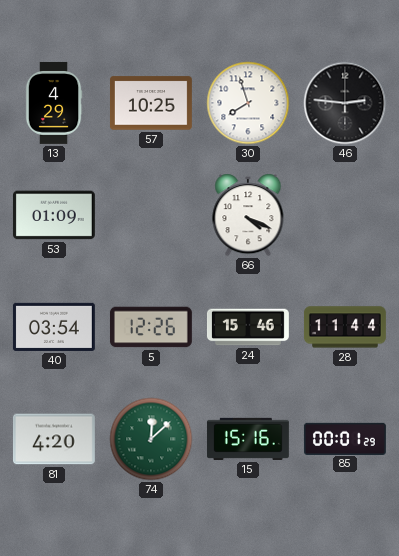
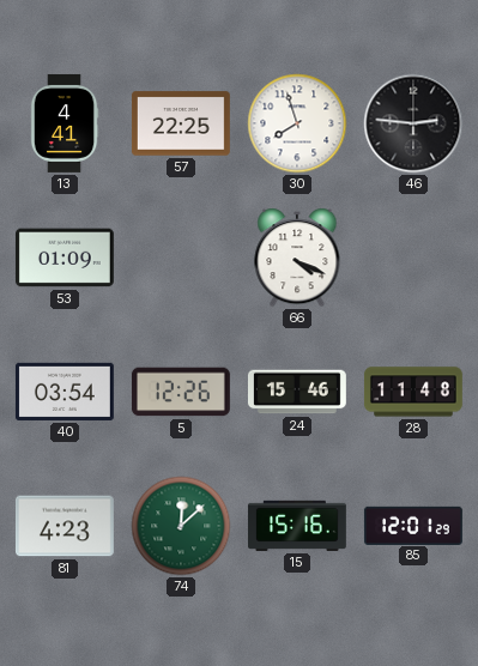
13: 4:29 -> 4:41 (65, 123)
57: 10:25 -> 22:25 (181, 123)
28: 11:44 -> 11:48 (413, 392)
81: 4:20 -> 4:23 (65, 526)
85: 00:01 -> 12:01 (413, 525)
